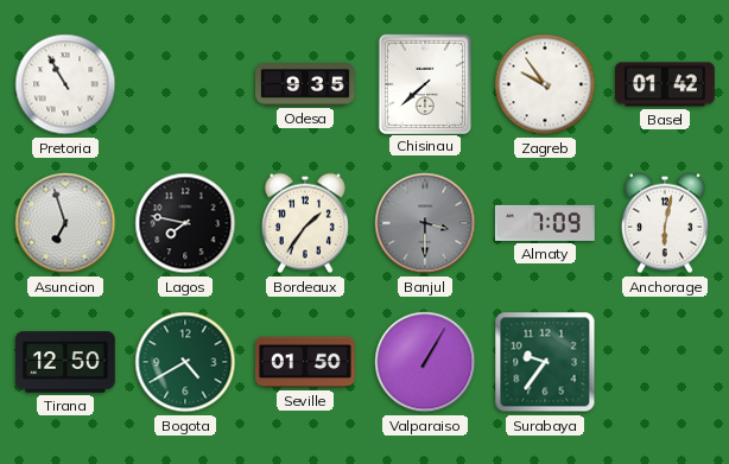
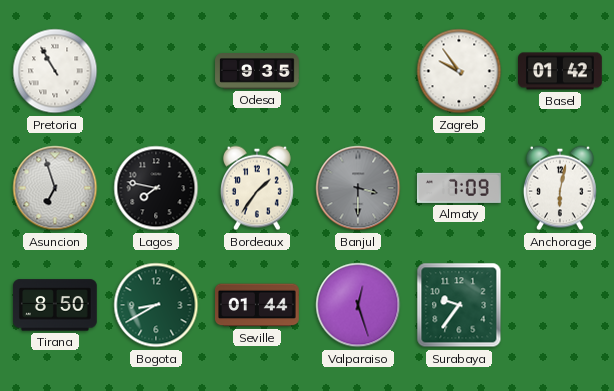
Chisinau: 7:38 -> none (425, 83)
Tirana: 12:50 -> 8:50 (55, 305)
Bogota: 4:40 -> 8:40 (156, 305)
Seville: 01:50 -> 01:44 (258, 305)
Valparaiso: 1:05 -> 12:27 (358, 305)
